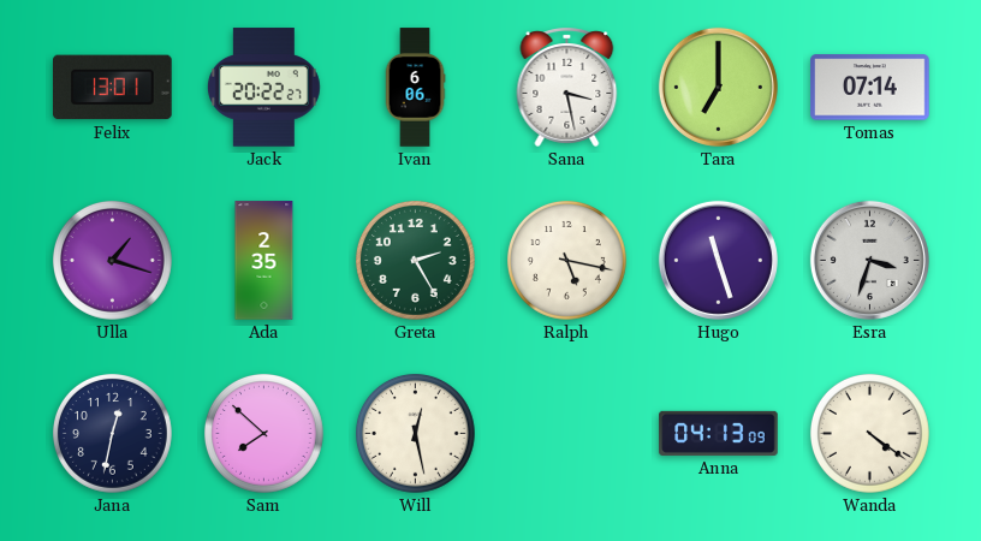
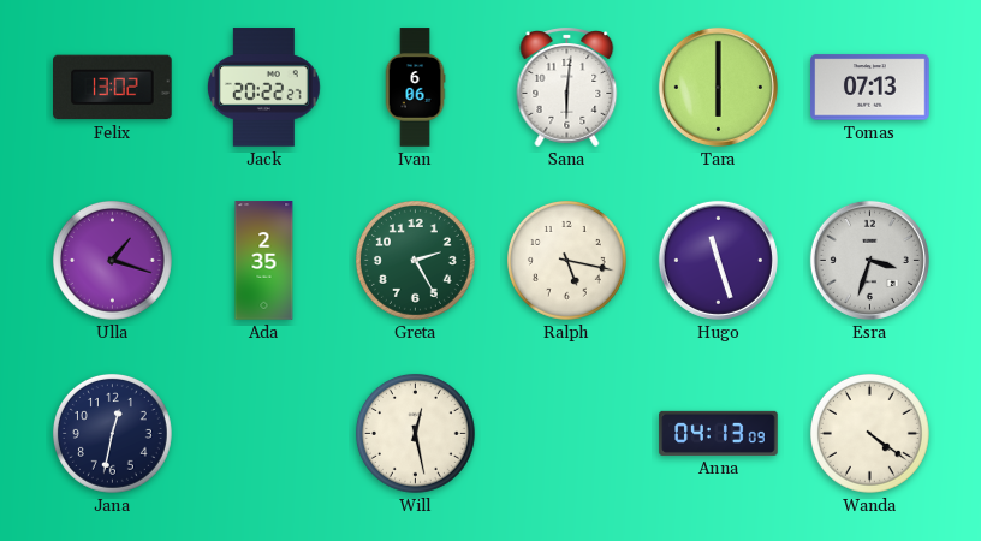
Felix: 13:01 -> 13:02 (113, 88)
Sana: 3:28 -> 6:01 (567, 87)
Tara: 7:00 -> 6:00 (718, 87)
Tomas: 07:14 -> 07:13 (870, 88)
Sam: 7:52 -> none (263, 433)
